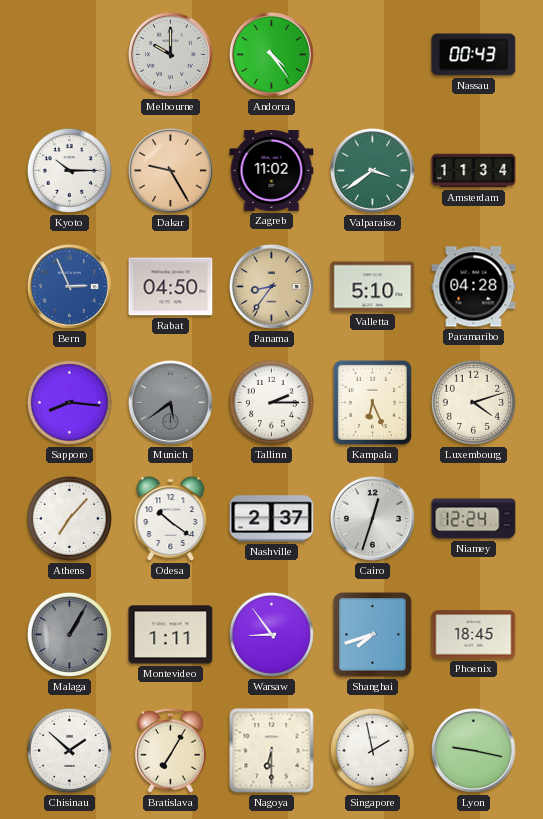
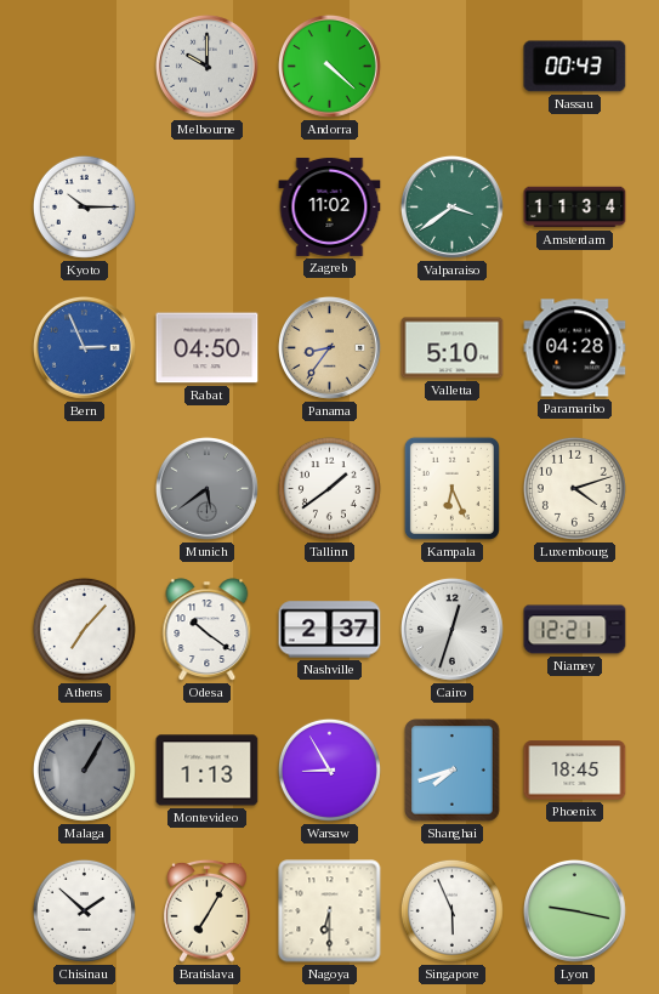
Andorra: 4:24 -> 4:22 (329, 66)
Dakar: 9:25 -> none (170, 170)
Sapporo: 8:16 -> none (69, 402)
Tallinn: 2:15 -> 1:39 (329, 488)
Niamey: 12:24 -> 12:21 (575, 630)
Montevideo: 1:11 -> 1:13 (208, 771)
Warsaw: 8:54 -> 8:55 (329, 769)
Singapore: 1:58 -> 5:56 (451, 910)
